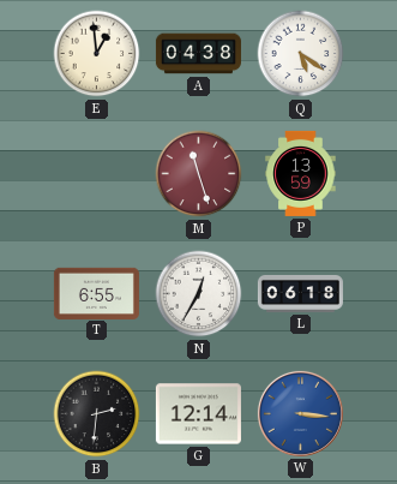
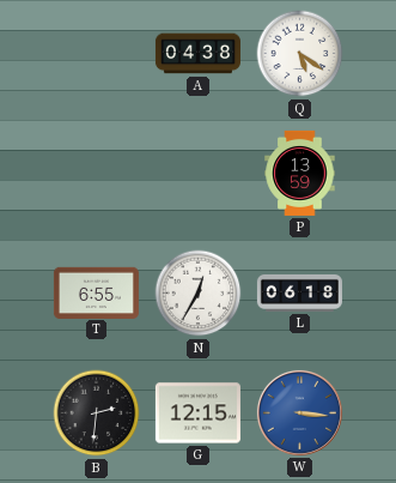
E: 12:59 -> none (97, 54)
M: 11:27 -> none (199, 174)
G: 12:14 -> 12:15 (197, 413)
